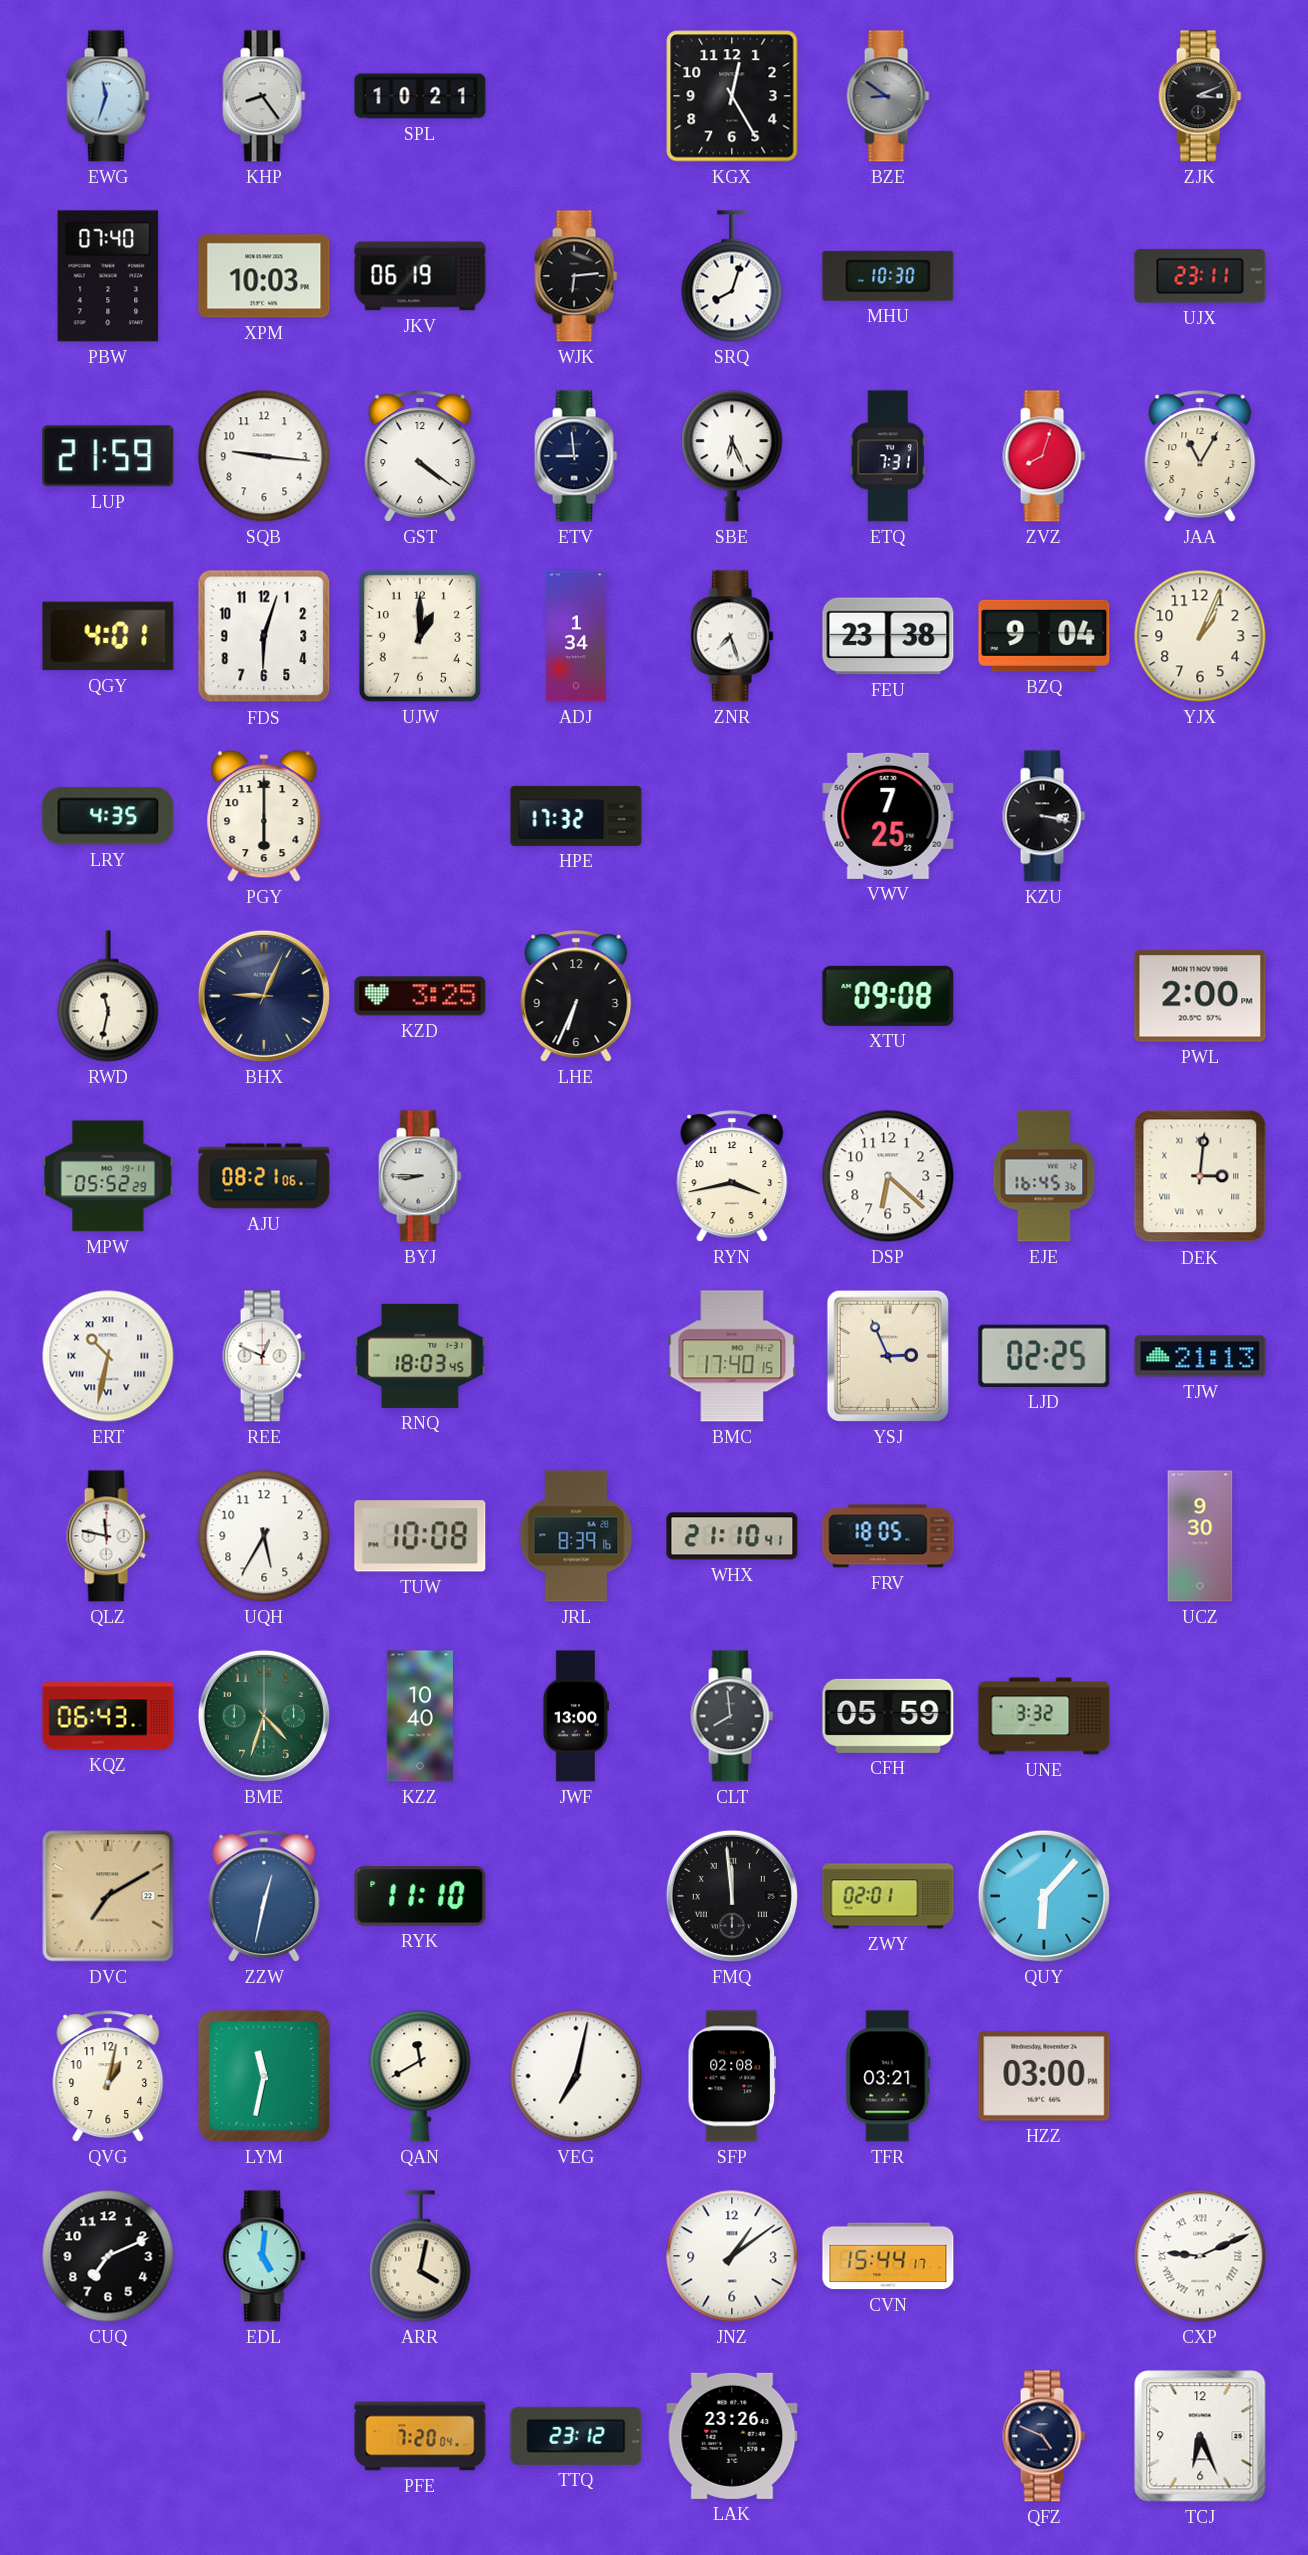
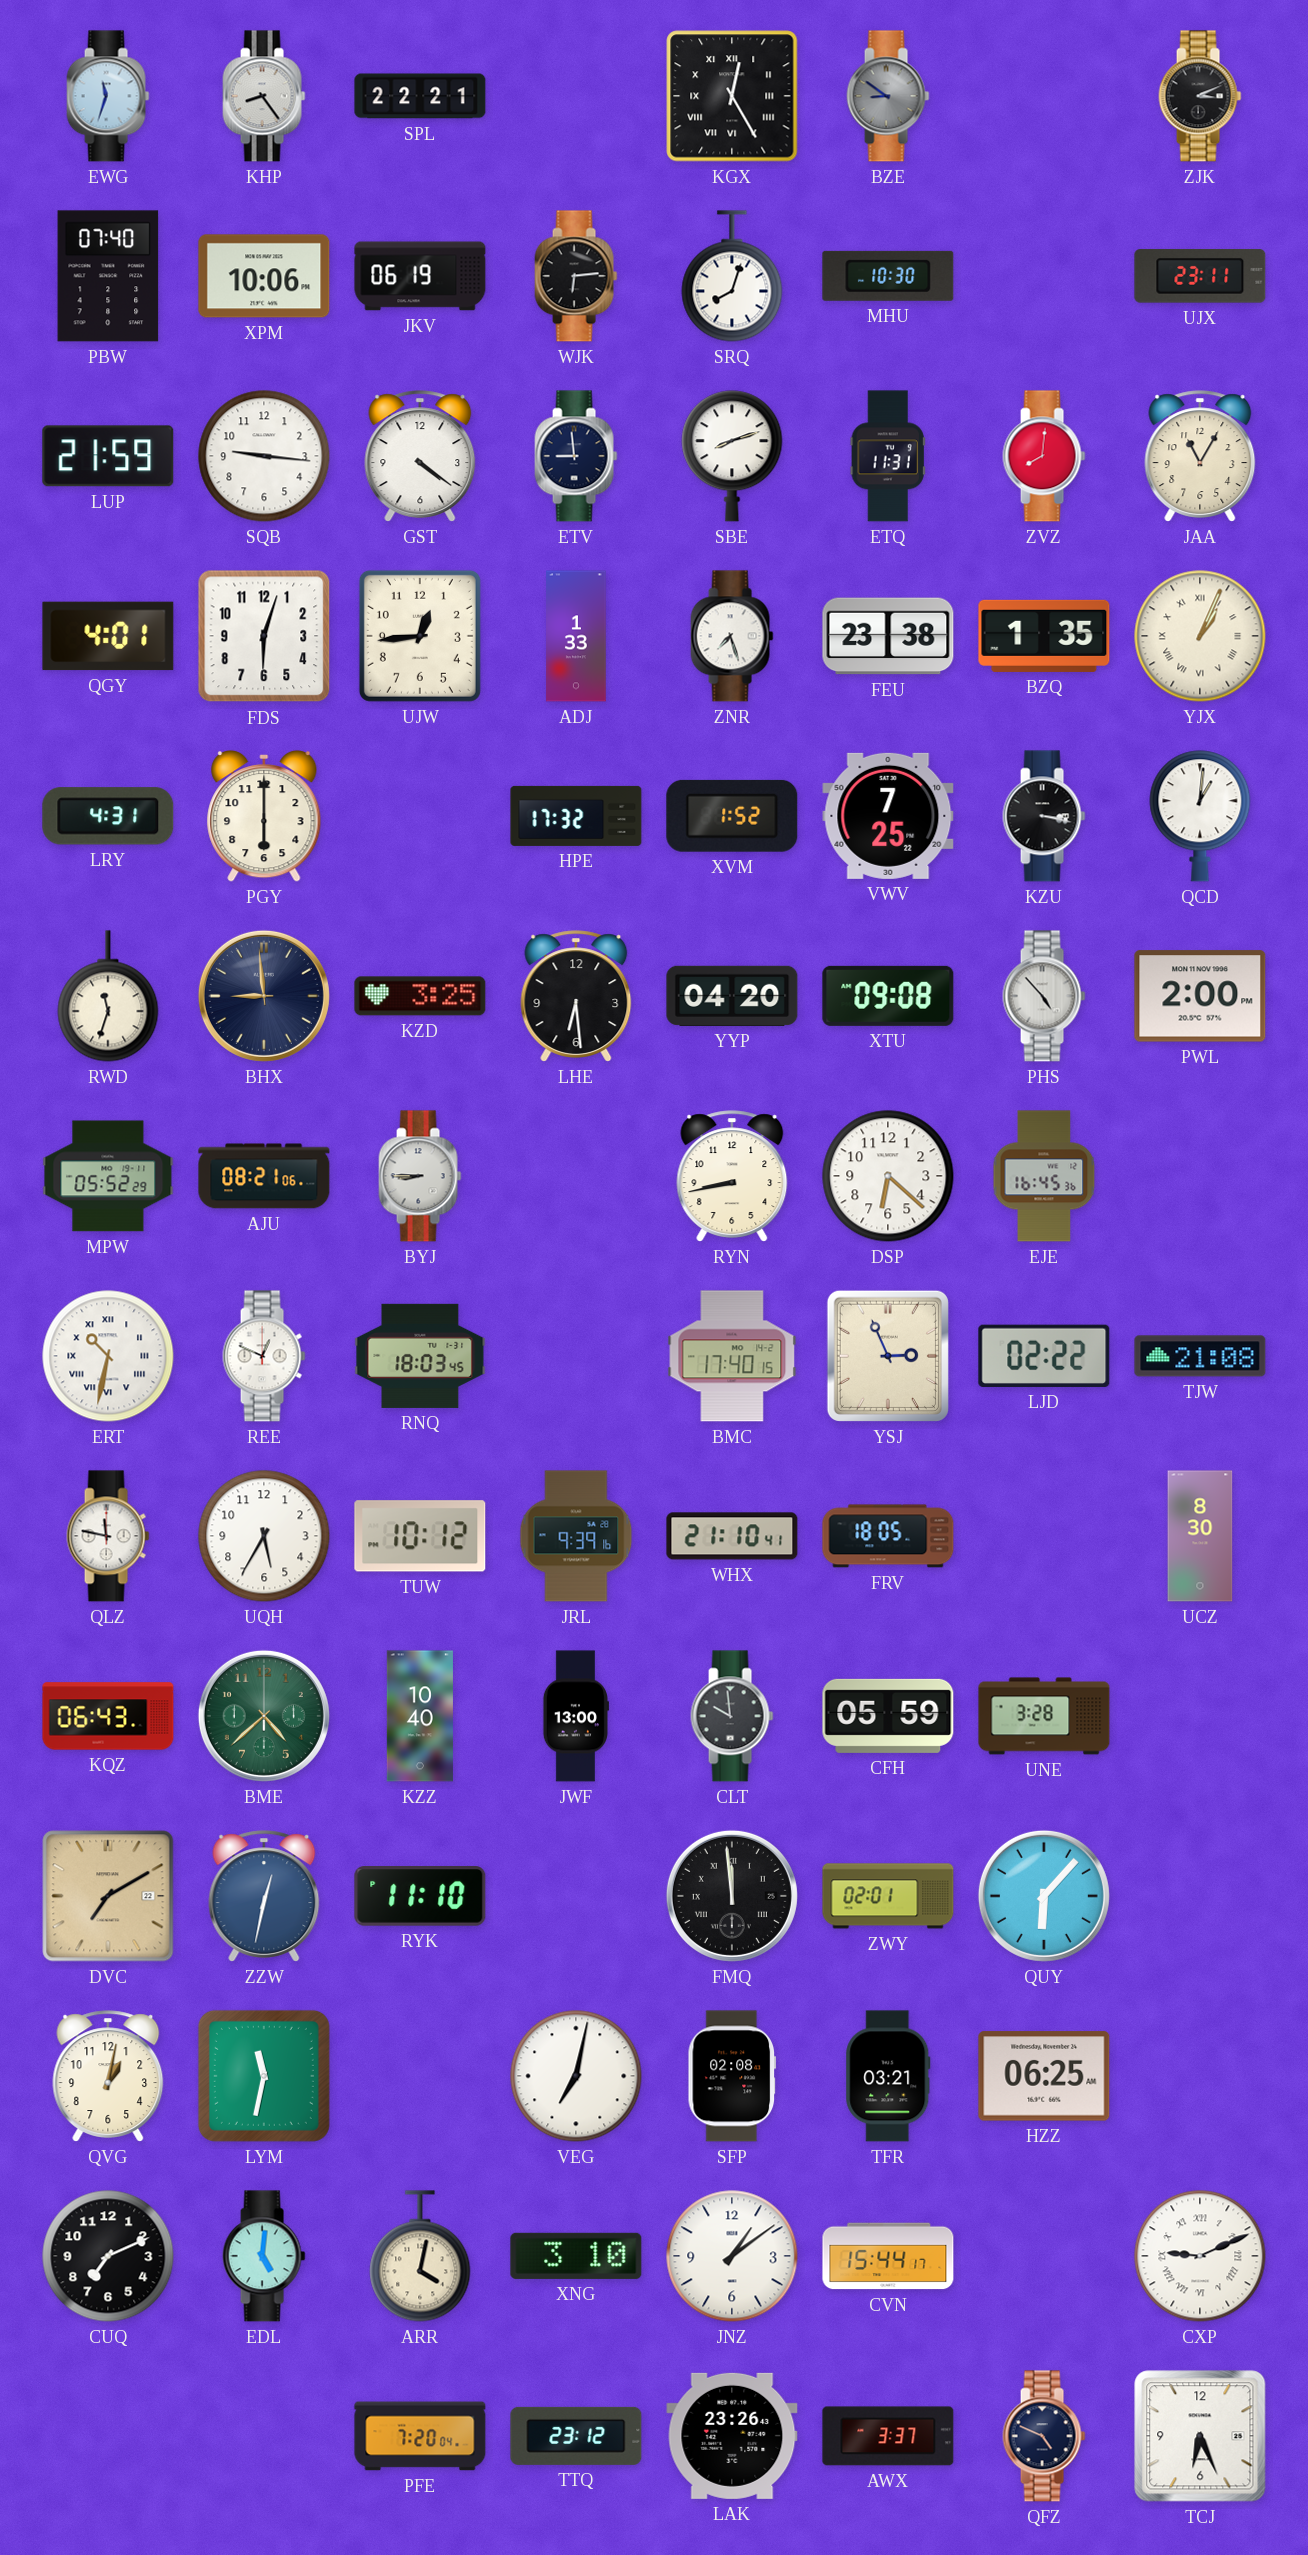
SPL: 10:21 -> 22:21 (420, 96)
KGX numerals: Arabic -> Roman (732, 96)
XPM: 10:03 -> 10:06 (264, 276)
SBE: 6:26 -> 8:12 (732, 456)
ETQ: 7:31 -> 11:31 (888, 456)
ZVZ: 8:03 -> 8:01 (1044, 456)
UJW: 1:00 -> 12:44 (420, 636)
ADJ: 1:34 -> 1:33 (576, 636)
BZQ: 9:04 -> 1:35 (1044, 636)
YJX numerals: Arabic -> Roman (1200, 636)
LRY: 4:35 -> 4:31 (108, 816)
XVM: none -> 1:52 (732, 816)
QCD: none -> 1:01 (1200, 816)
RWD: 11:32 -> 11:33 (108, 996)
BHX: 9:04 -> 8:59 (264, 996)
LHE: 6:34 -> 6:29 (576, 996)
YYP: none -> 04:20 (732, 996)
PHS: none -> 4:53 (1044, 996)
RYN: 3:43 -> 8:43 (732, 1176)
DEK: 3:01 -> none (1200, 1176)
LJD: 02:25 -> 02:22 (1044, 1356)
TJW: 21:13 -> 21:08 (1200, 1356)
TUW: 10:08 -> 10:12 (420, 1536)
JRL: 8:39 -> 9:39 (576, 1536)
UCZ: 9:30 -> 8:30 (1200, 1536)
BME: 4:33 -> 4:38 (264, 1716)
CLT: 7:59 -> 9:59 (732, 1716)
UNE: 3:32 -> 3:28 (1044, 1716)
QAN: 11:40 -> none (420, 2076)
HZZ: 03:00 -> 06:25 (1044, 2076)
XNG: none -> 3:10 (576, 2256)
AWX: none -> 3:37 (888, 2436)
